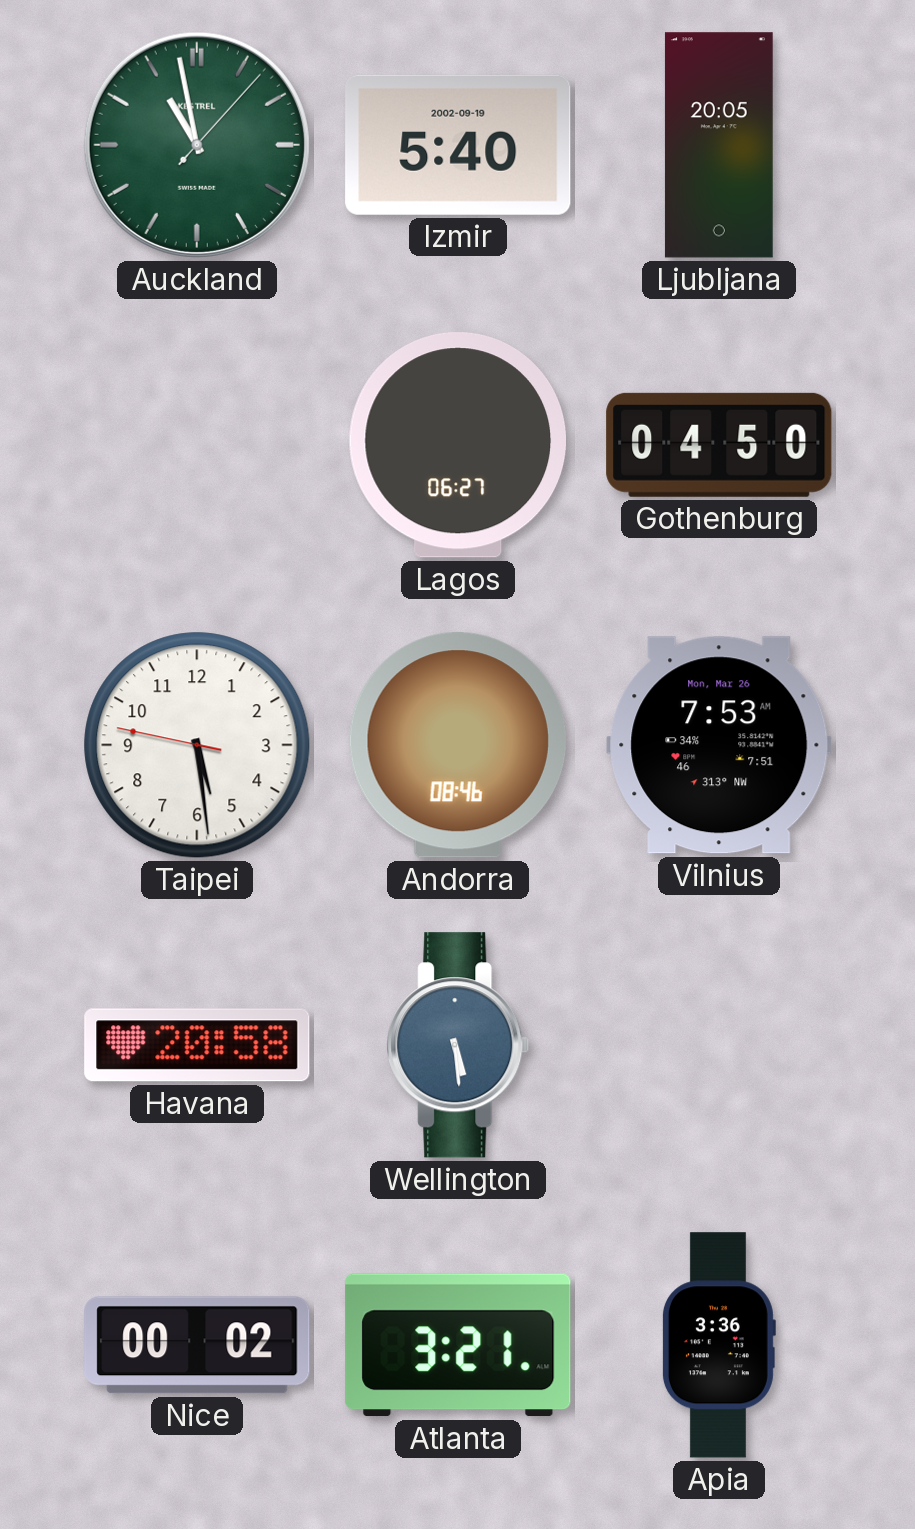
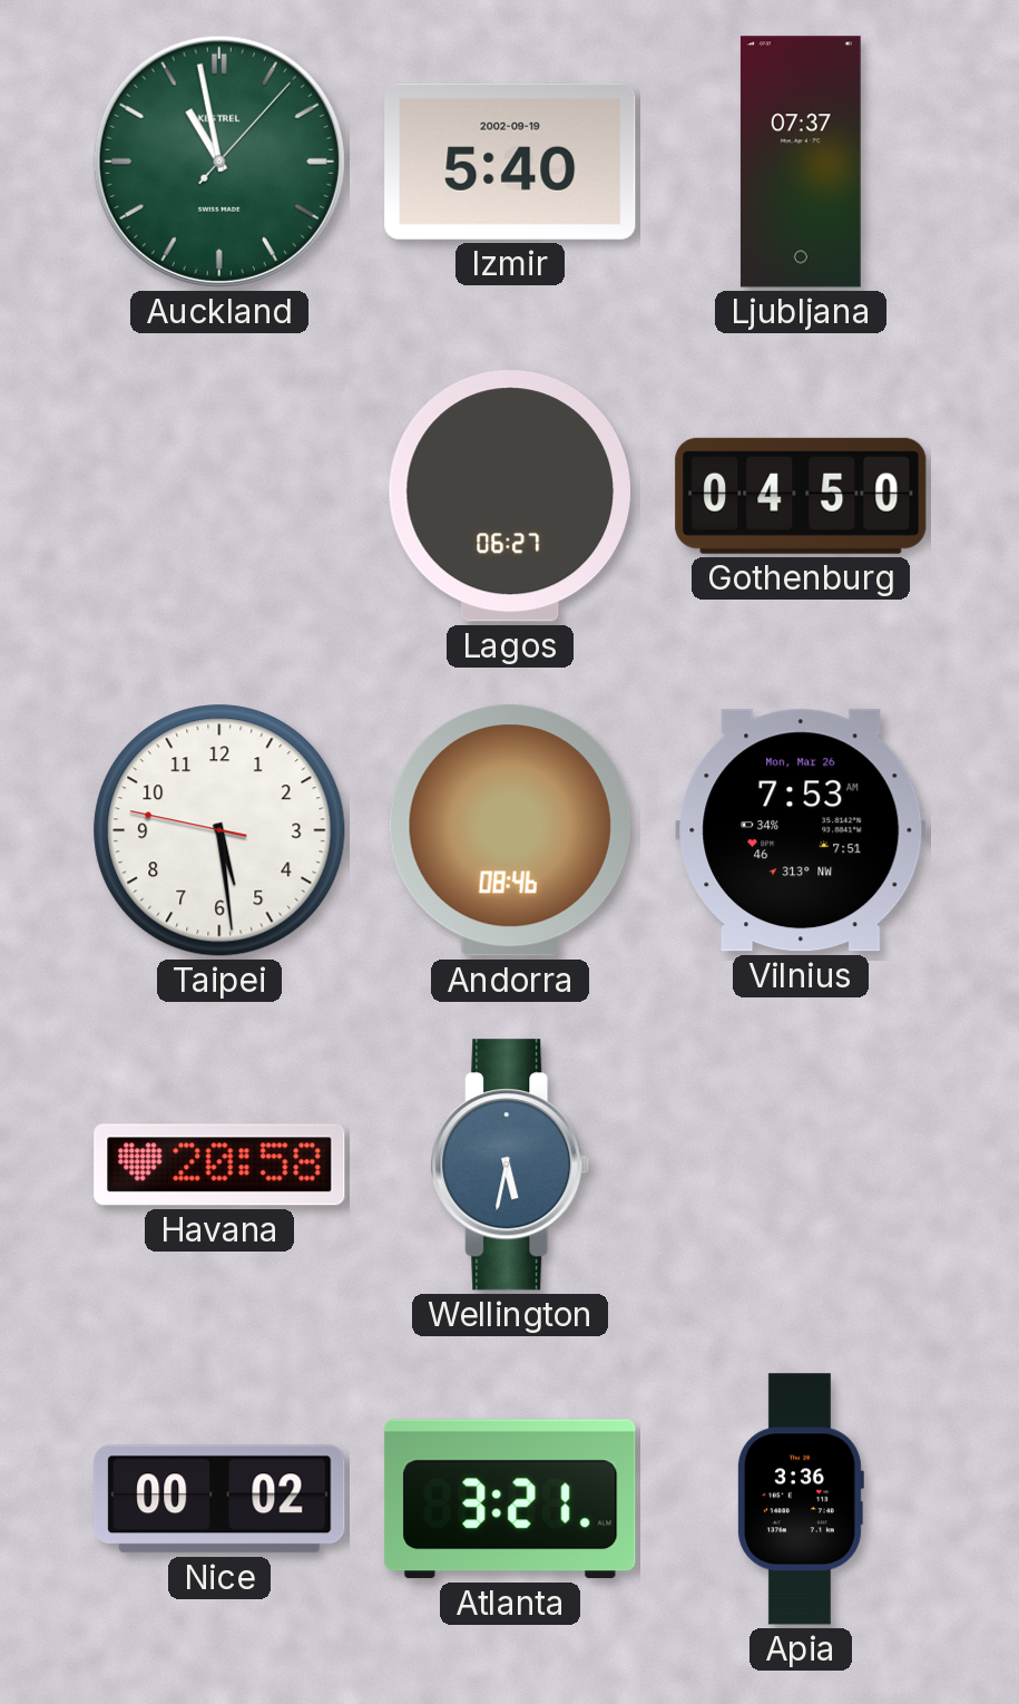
Ljubljana: 20:05 -> 07:37 (801, 162)
Wellington: 5:29 -> 5:32 (510, 1165)
